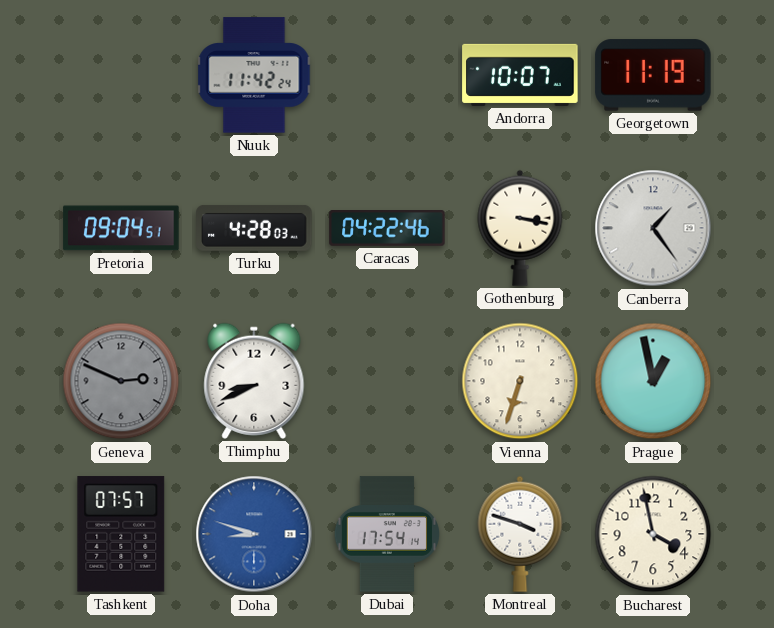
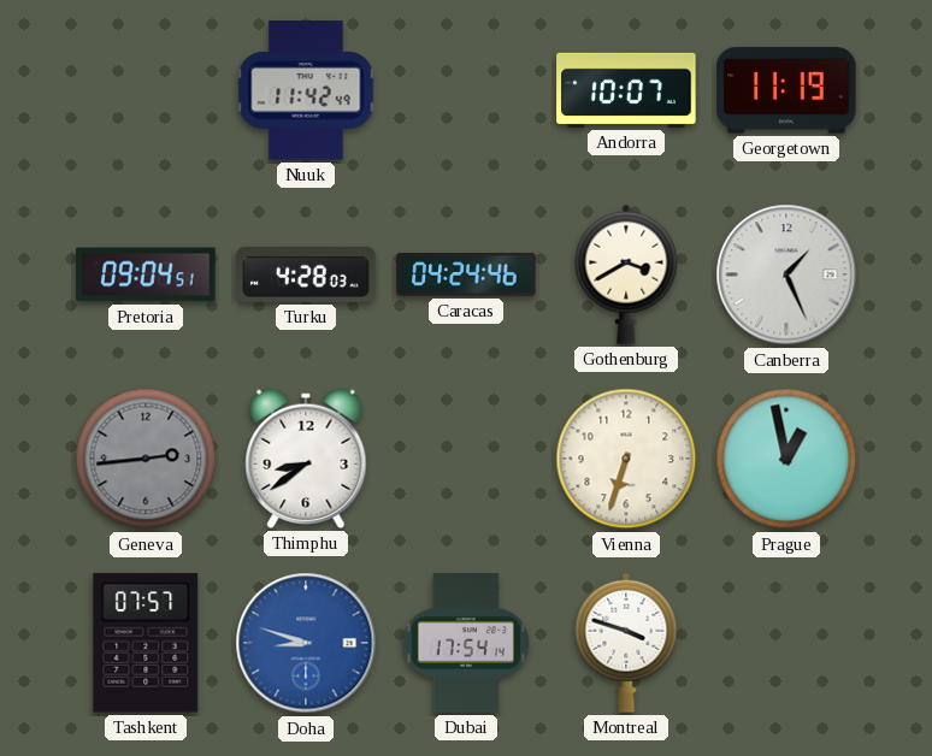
Nuuk: 11:42:24 -> 11:42:49 (306, 90)
Caracas: 04:22 -> 04:24 (466, 276)
Gothenburg: 3:17 -> 3:40 (626, 274)
Canberra: 1:24 -> 1:26 (786, 274)
Geneva: 2:49 -> 2:44 (146, 459)
Thimphu: 8:41 -> 8:39 (306, 459)
Bucharest: 3:58 -> none (653, 534)
